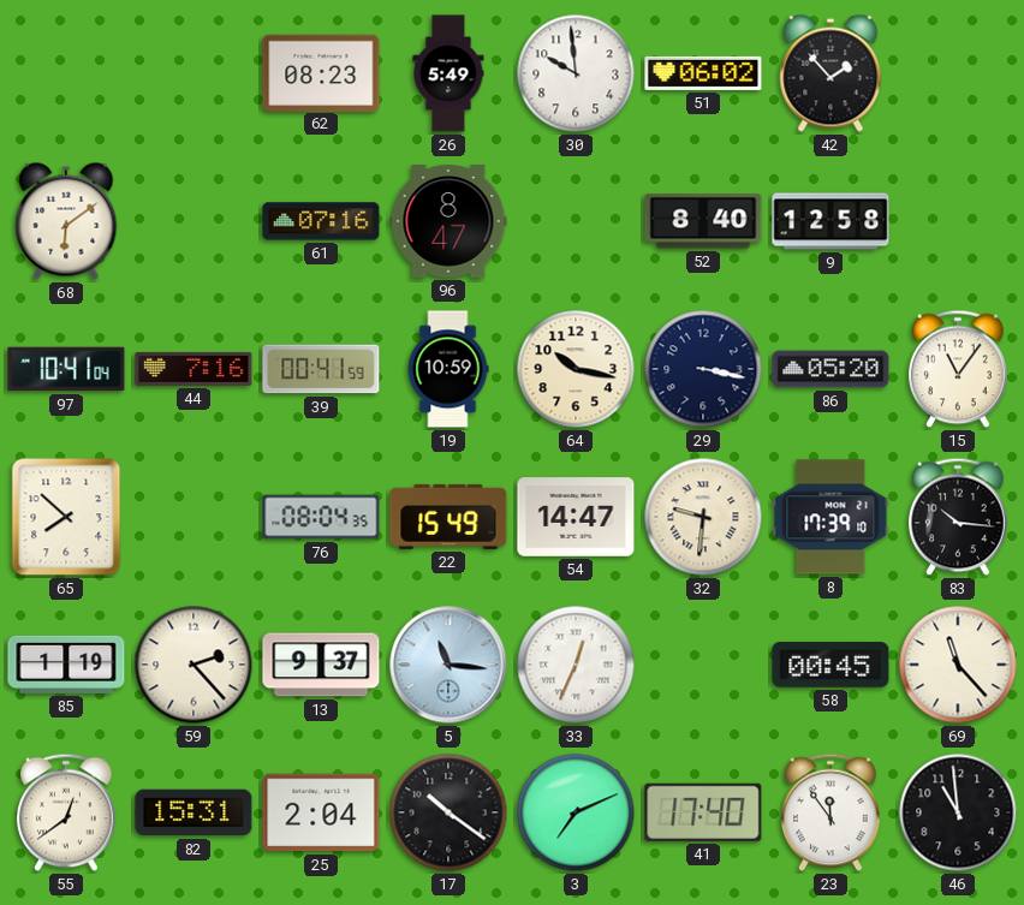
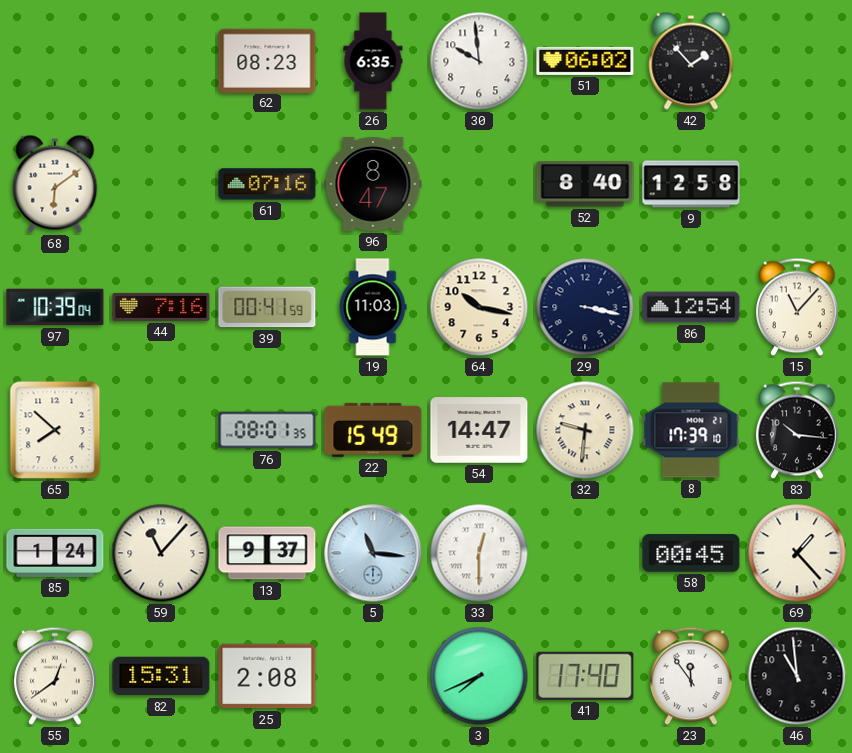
26: 5:49 -> 6:35 (373, 61)
97: 10:41 -> 10:39 (55, 307)
19: 10:59 -> 11:03 (373, 307)
86: 05:20 -> 12:54 (691, 307)
15: 11:06 -> 11:07 (797, 307)
76: 08:04 -> 08:01 (267, 430)
85: 1:19 -> 1:24 (55, 553)
59: 2:23 -> 11:07 (161, 553)
33: 12:34 -> 12:30 (479, 553)
69: 11:23 -> 1:23 (797, 553)
25: 2:04 -> 2:08 (267, 676)
17: 10:21 -> none (448, 812)
3: 7:11 -> 7:41 (479, 676)
